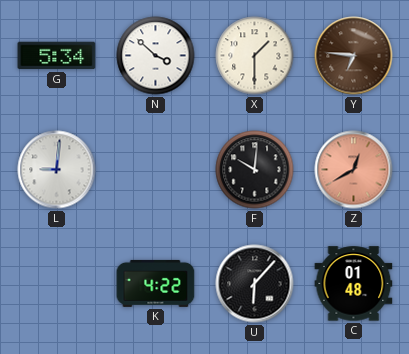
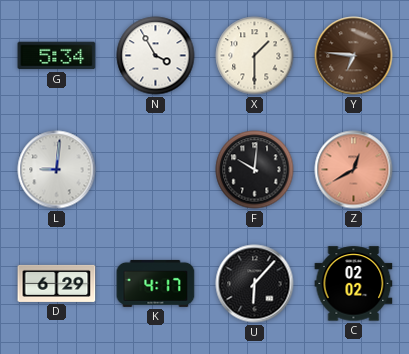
N: 3:52 -> 3:55 (156, 56)
D: none -> 6:29 (57, 283)
K: 4:22 -> 4:17 (156, 283)
C: 01:48 -> 02:02 (354, 284)
